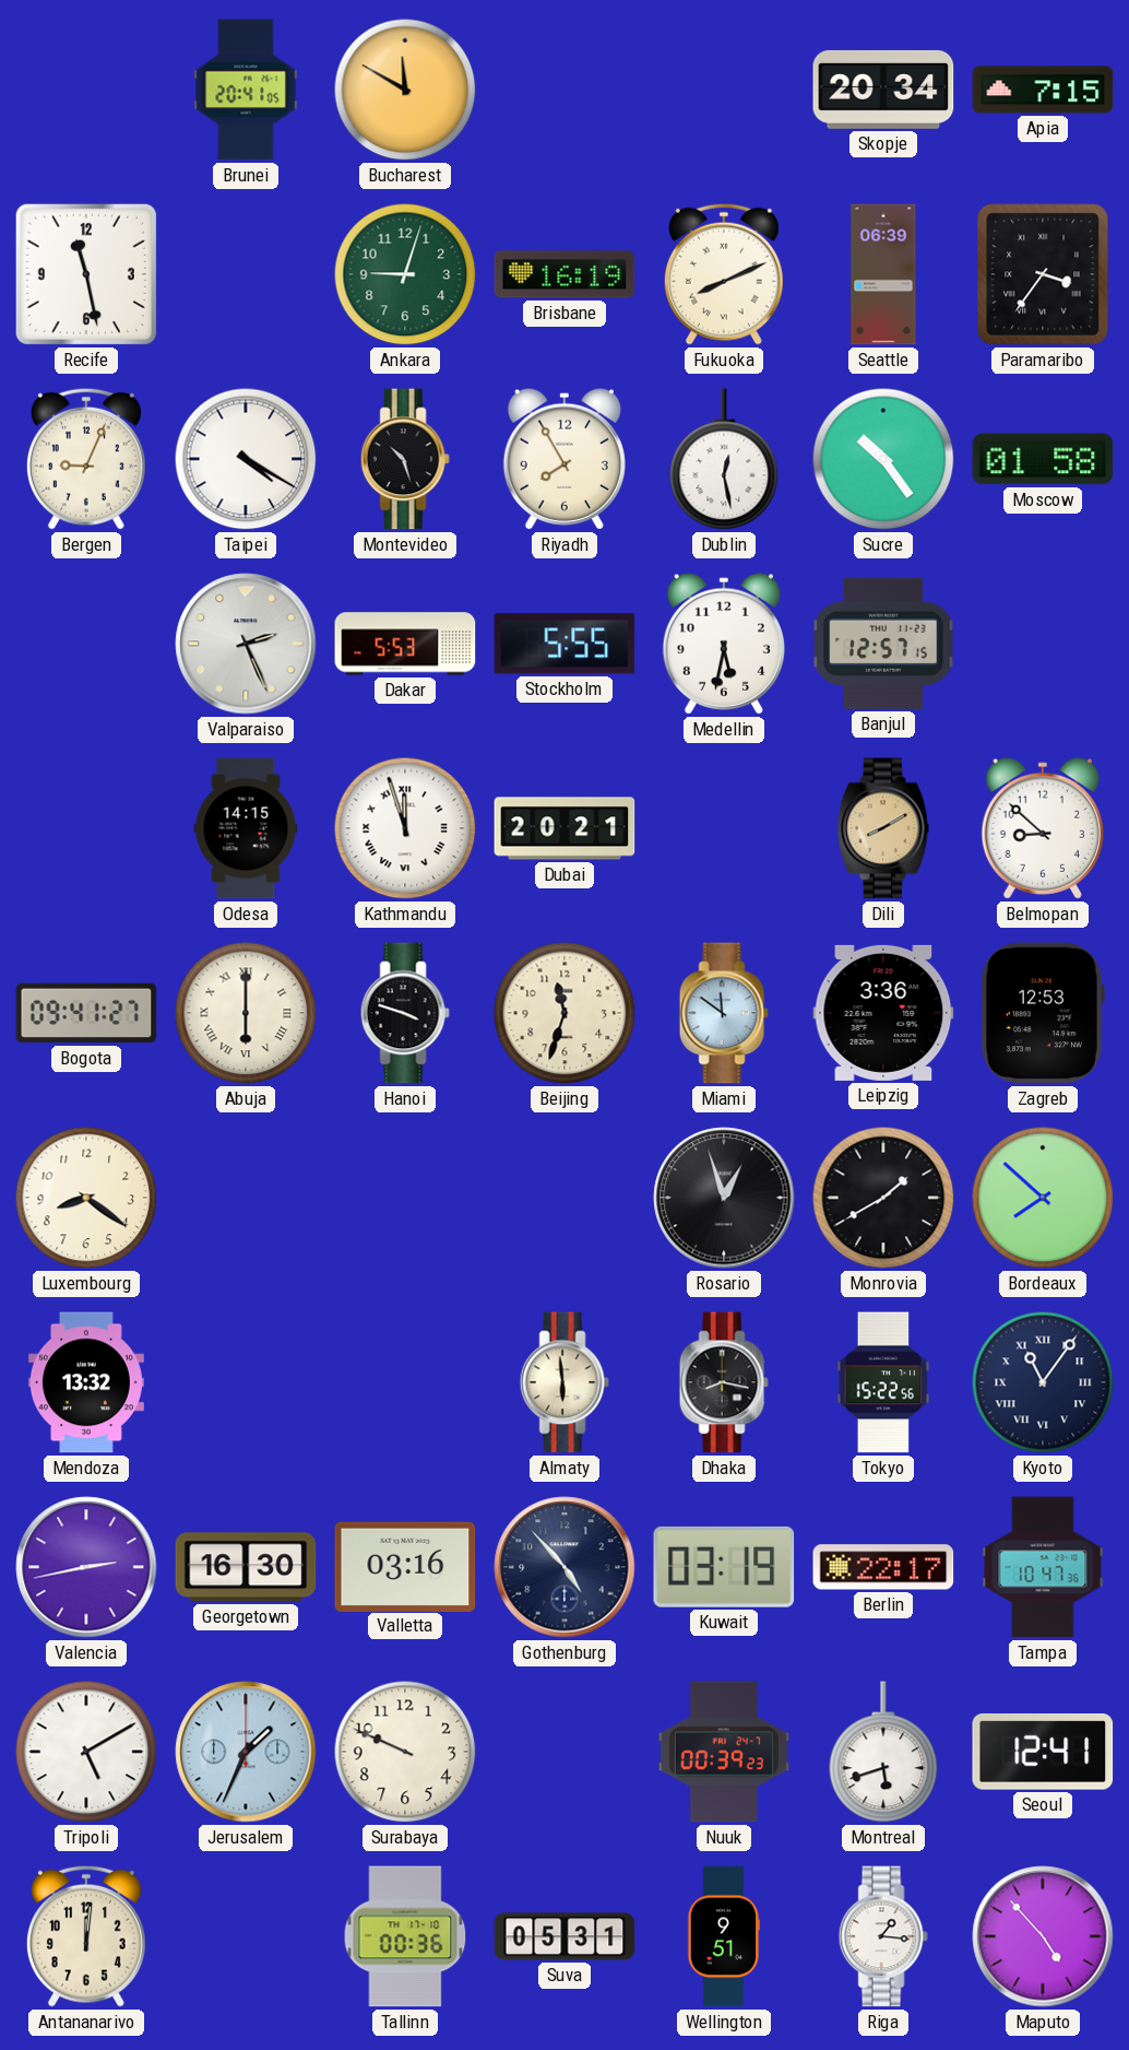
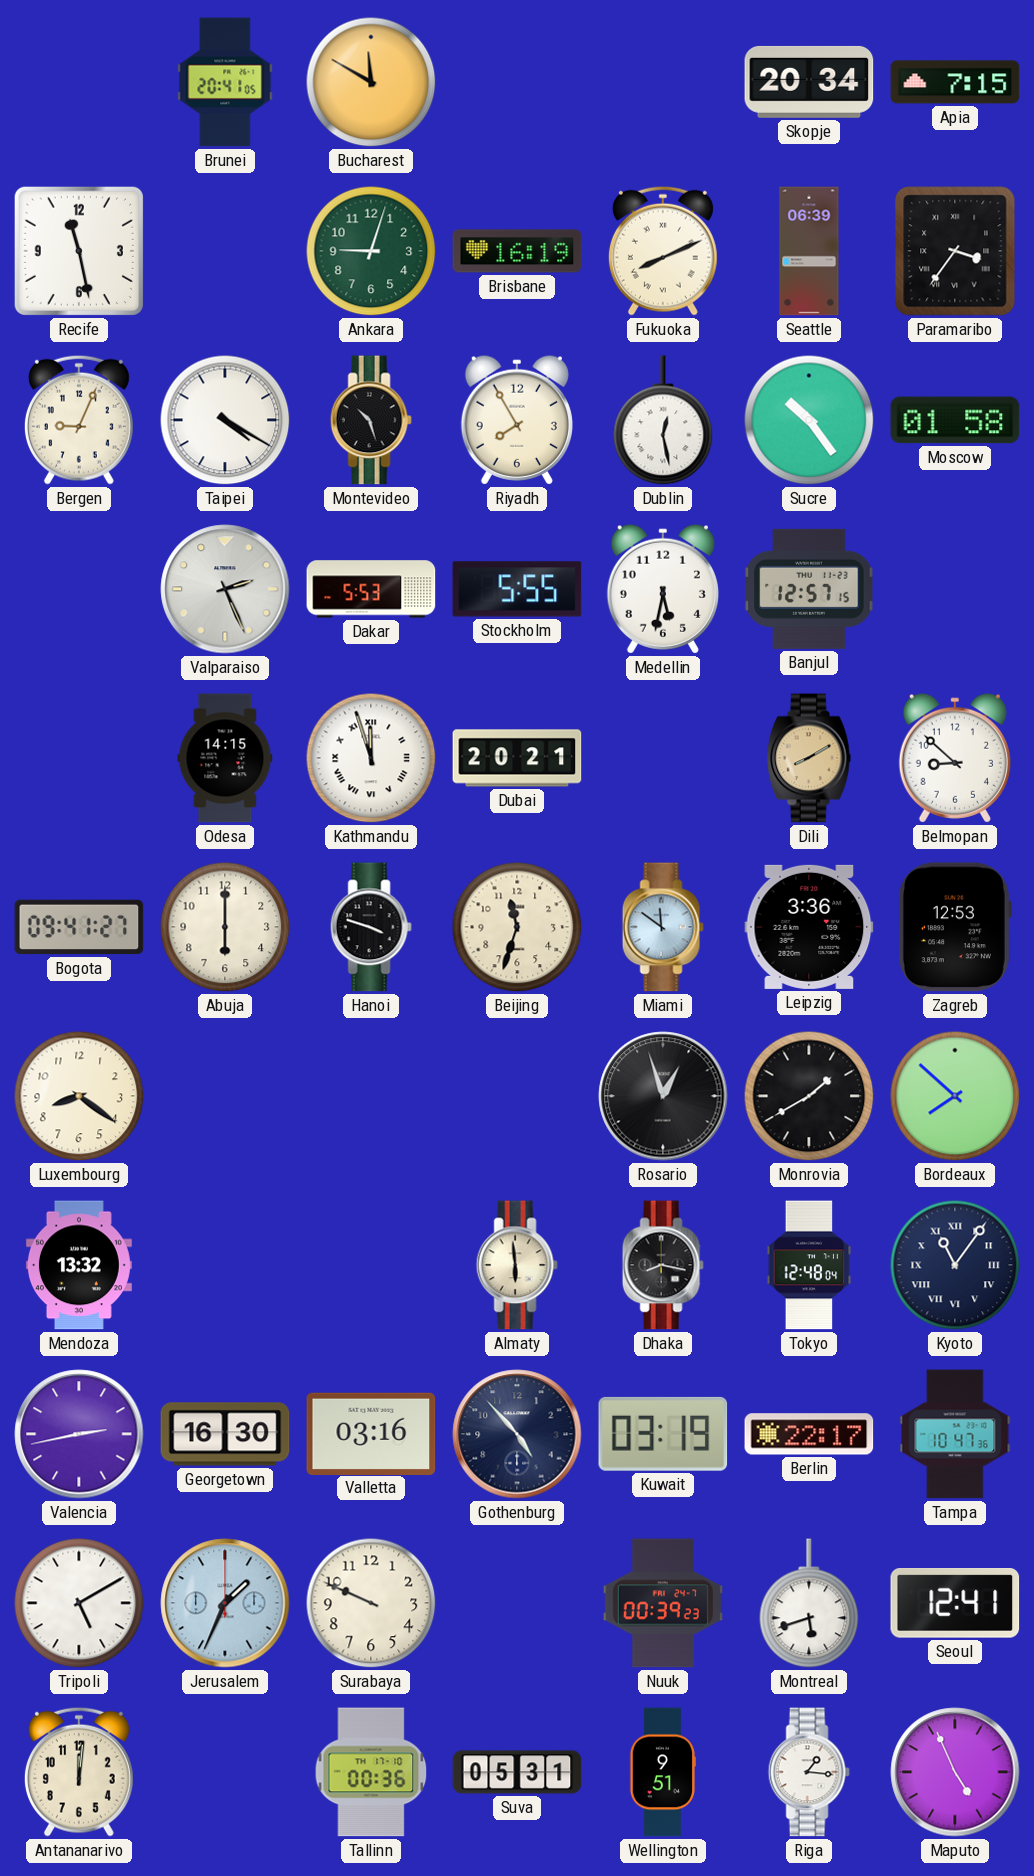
Abuja numerals: Roman -> Arabic (225, 927)
Tokyo: 15:22 -> 12:48 (809, 1265)
Maputo: 4:53 -> 4:56 (955, 1772)
